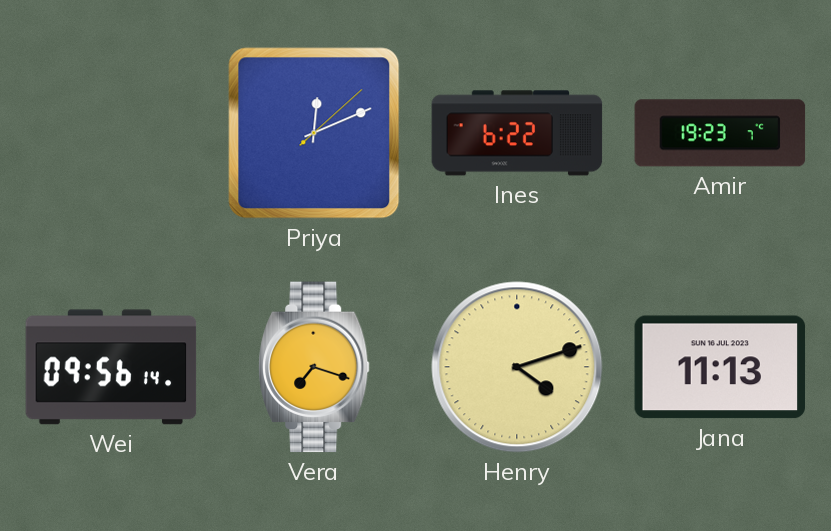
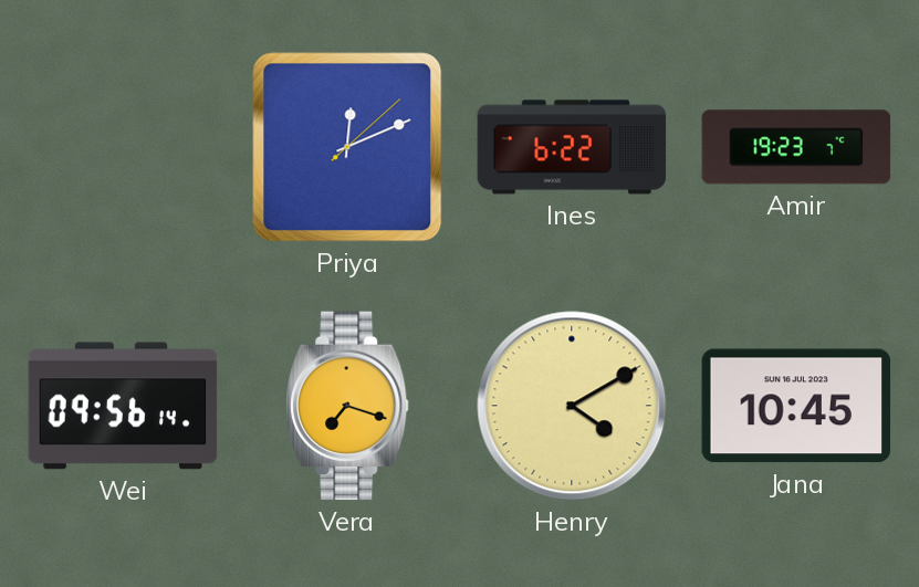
Henry: 4:12 -> 4:10 (572, 406)
Jana: 11:13 -> 10:45 (796, 406)
